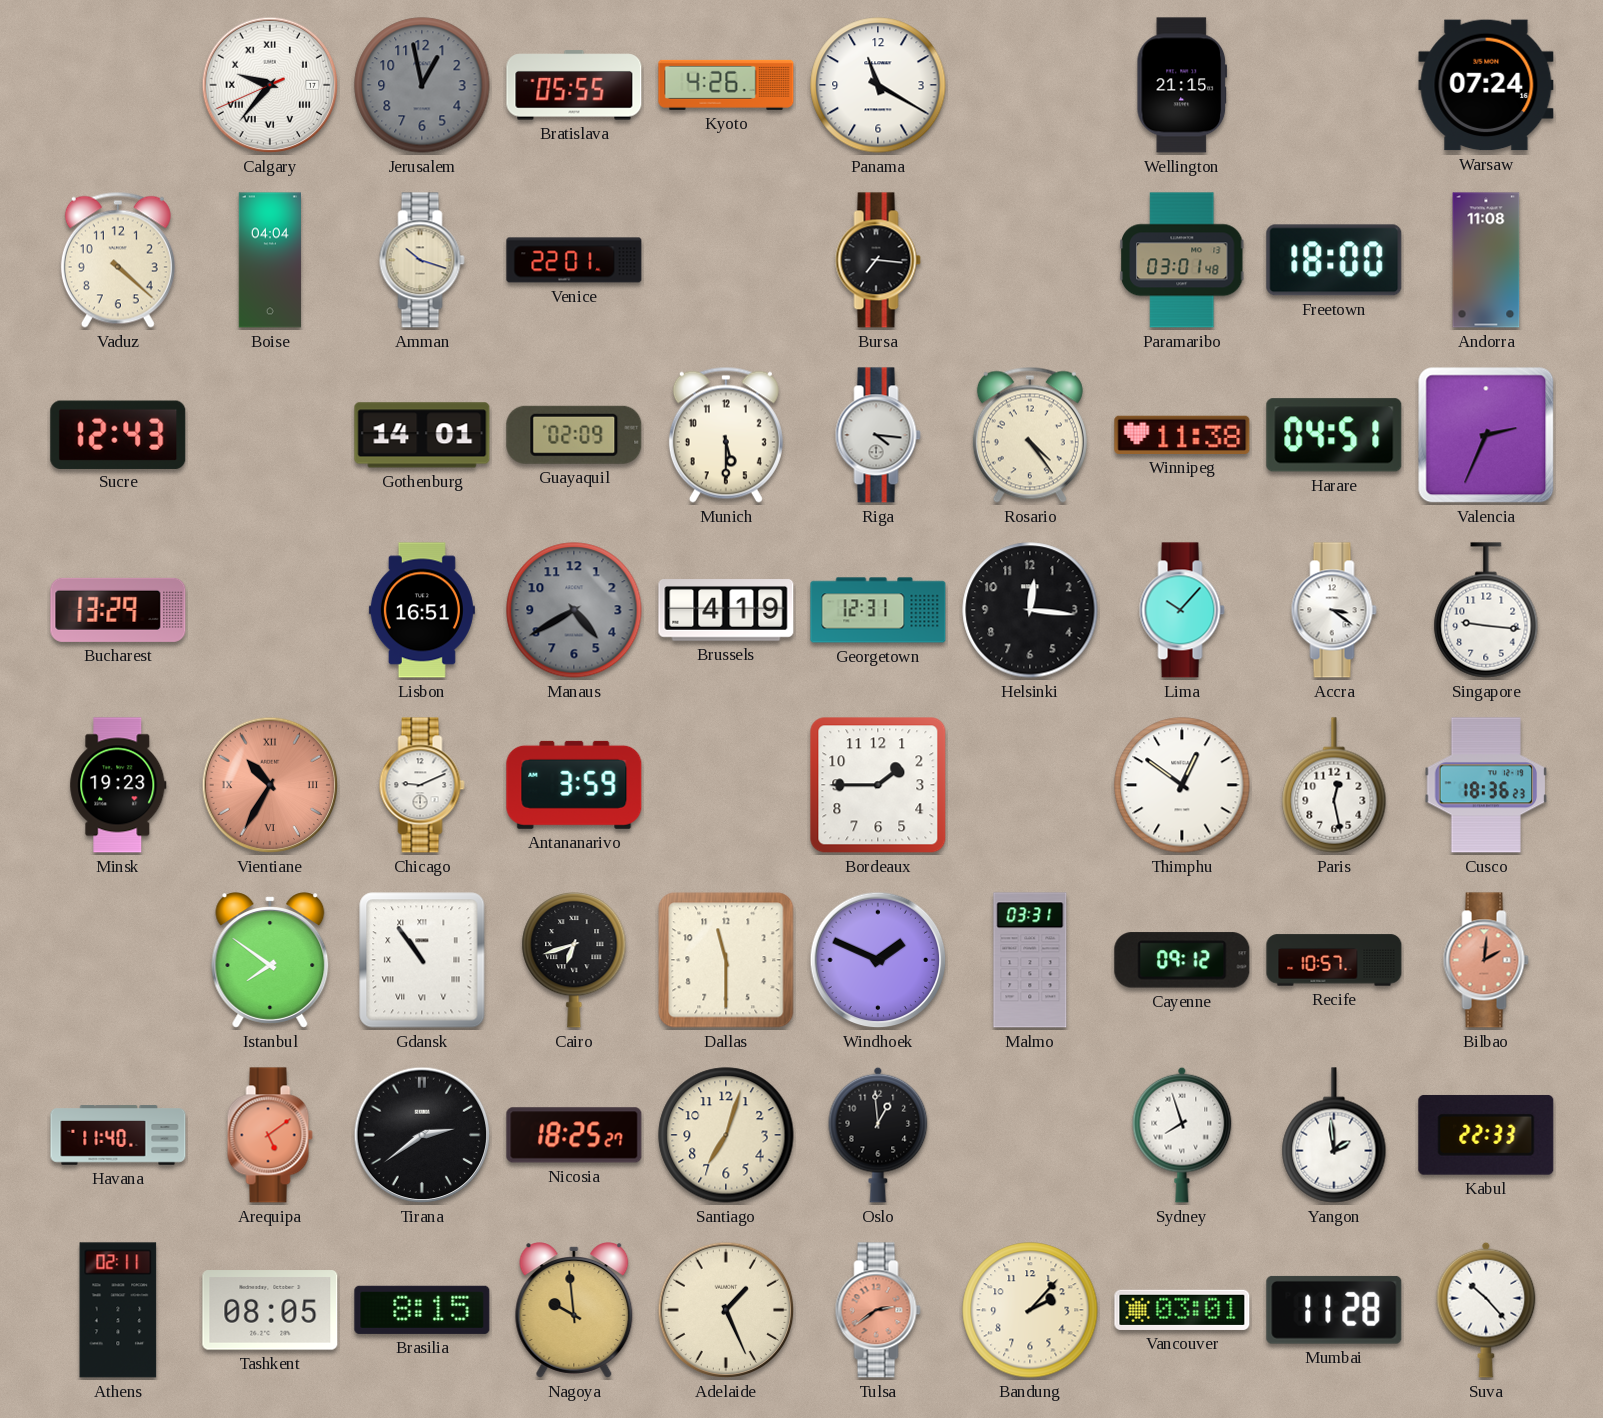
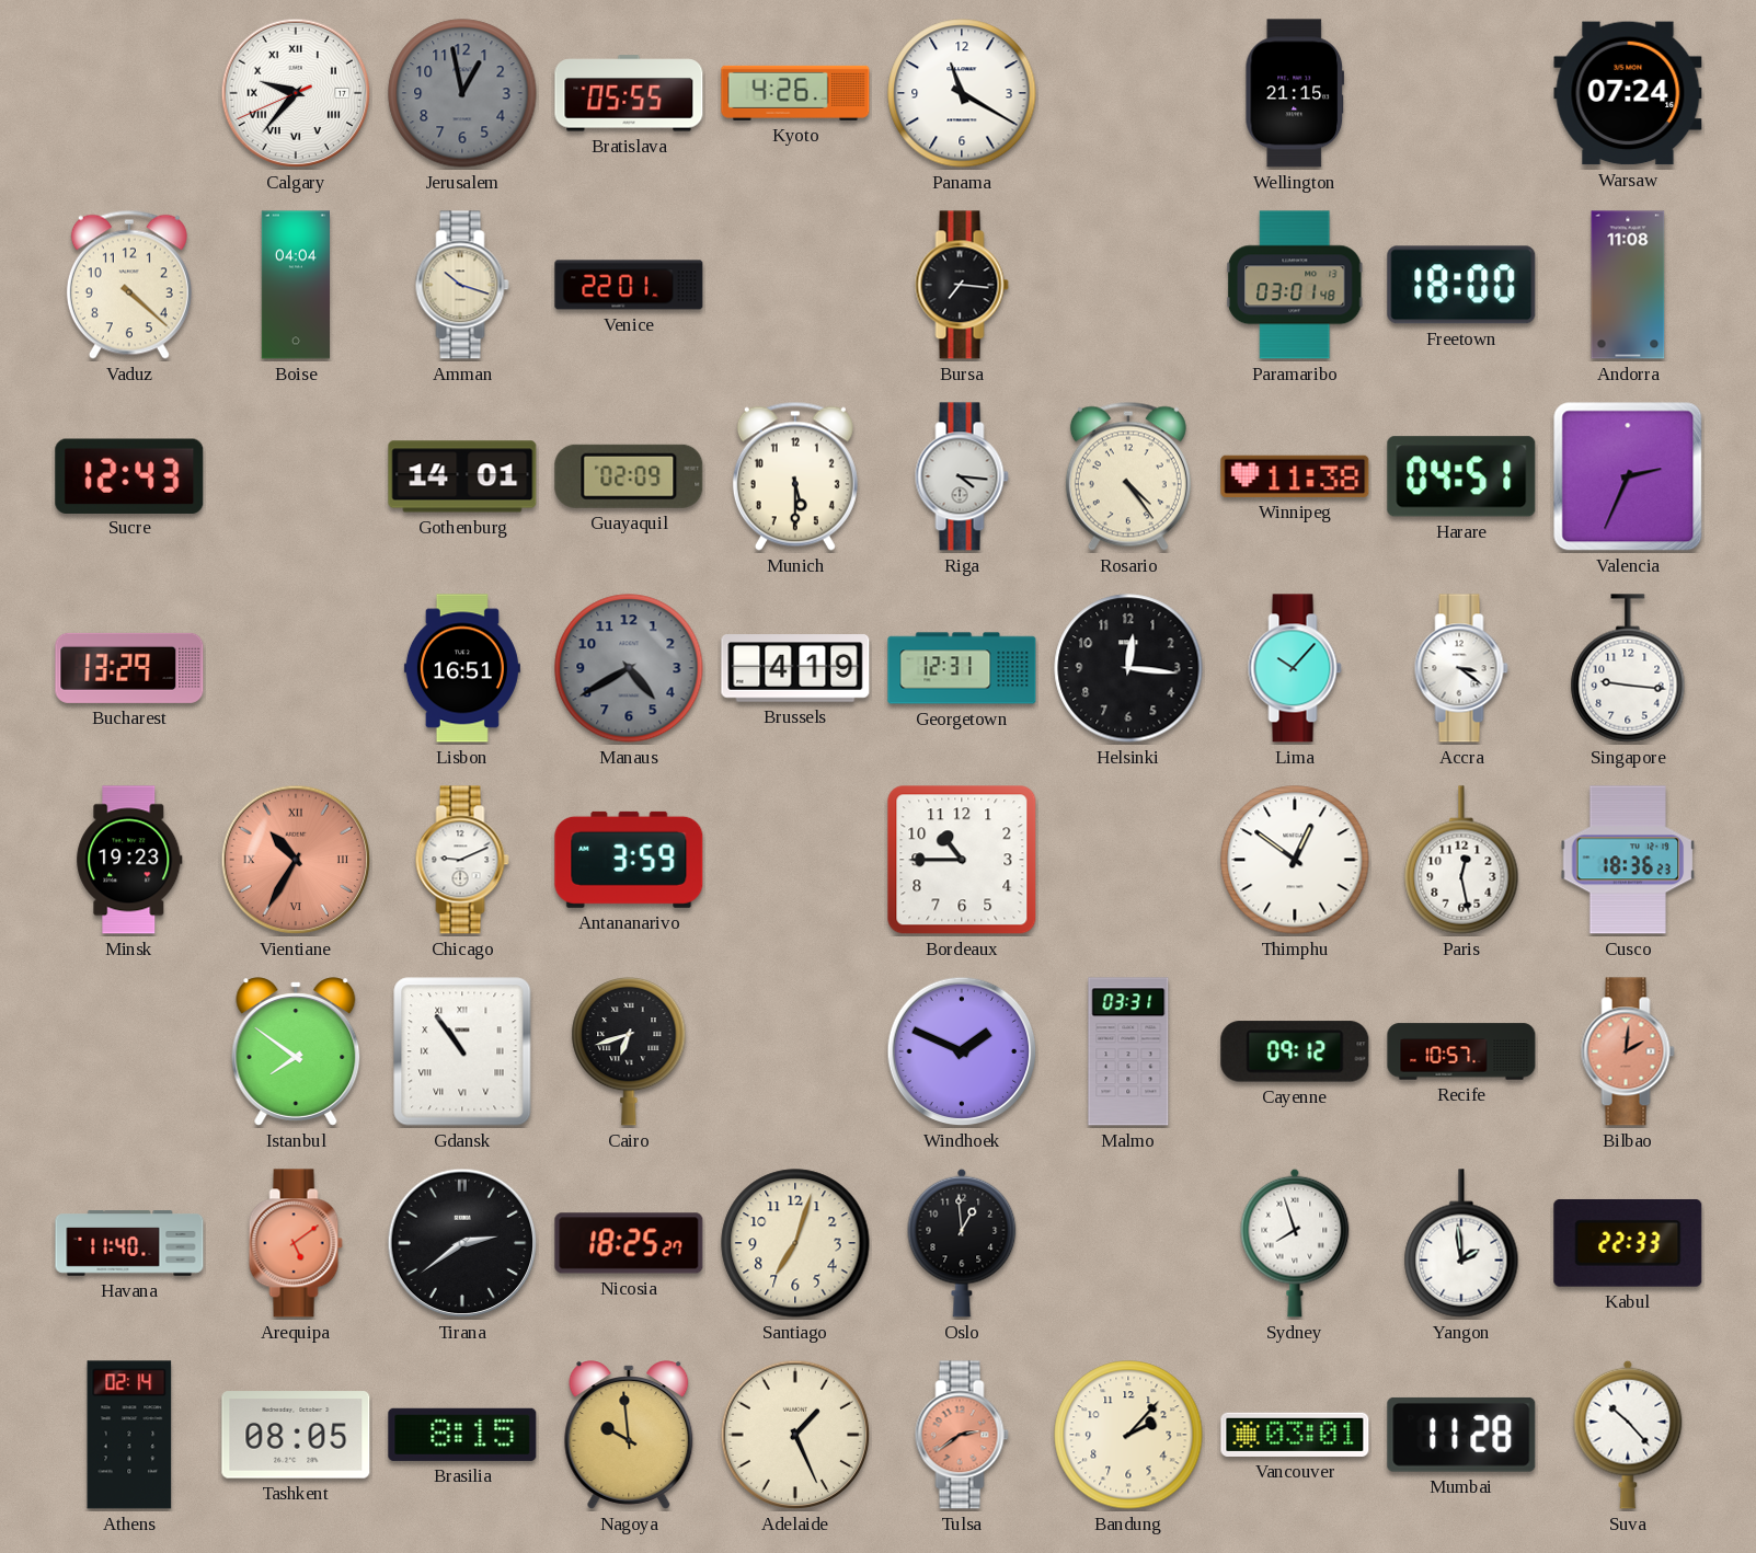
Bordeaux: 1:45 -> 10:45 (962, 860)
Dallas: 11:30 -> none (726, 960)
Athens: 02:11 -> 02:14 (129, 1435)
